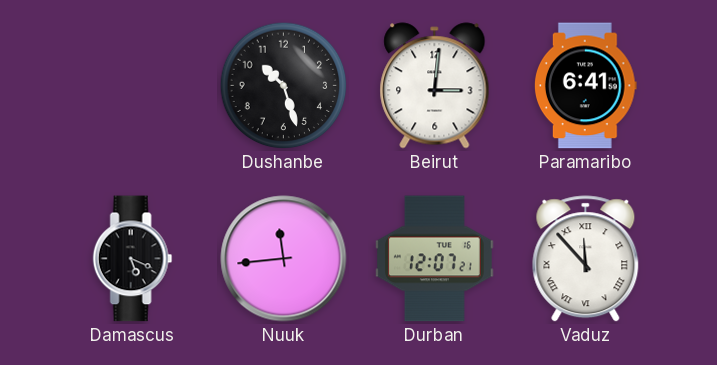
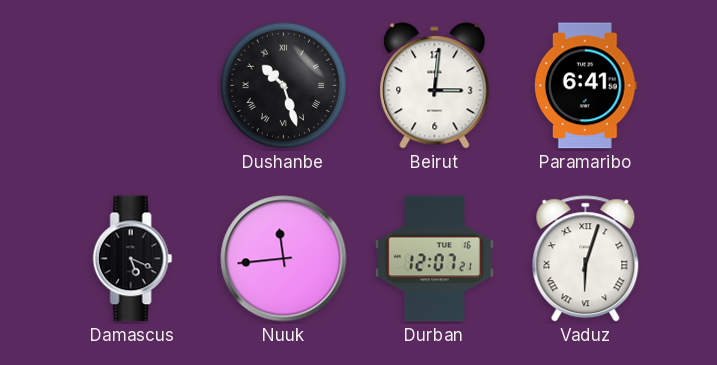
Dushanbe numerals: Arabic -> Roman (284, 86)
Vaduz: 11:53 -> 6:03 (586, 259)
